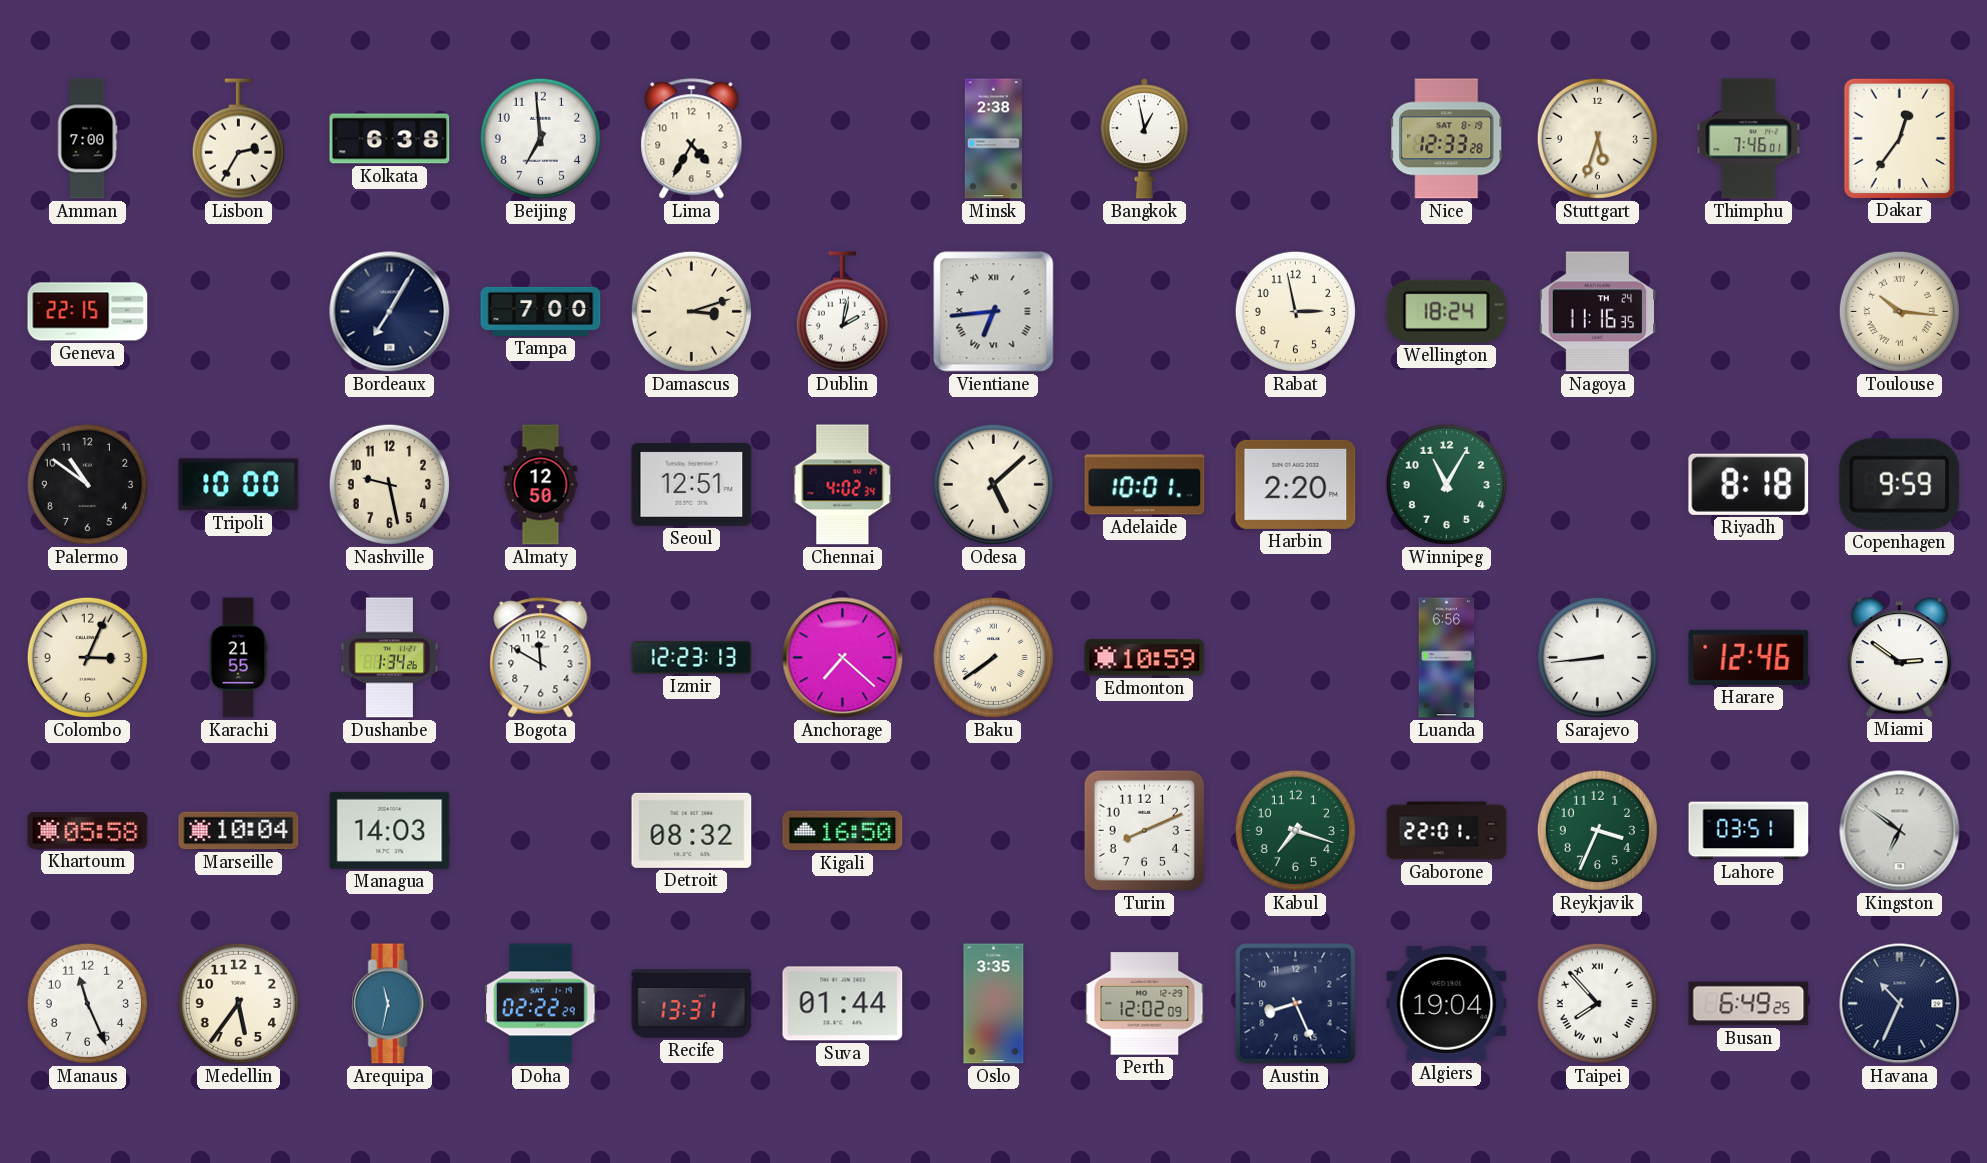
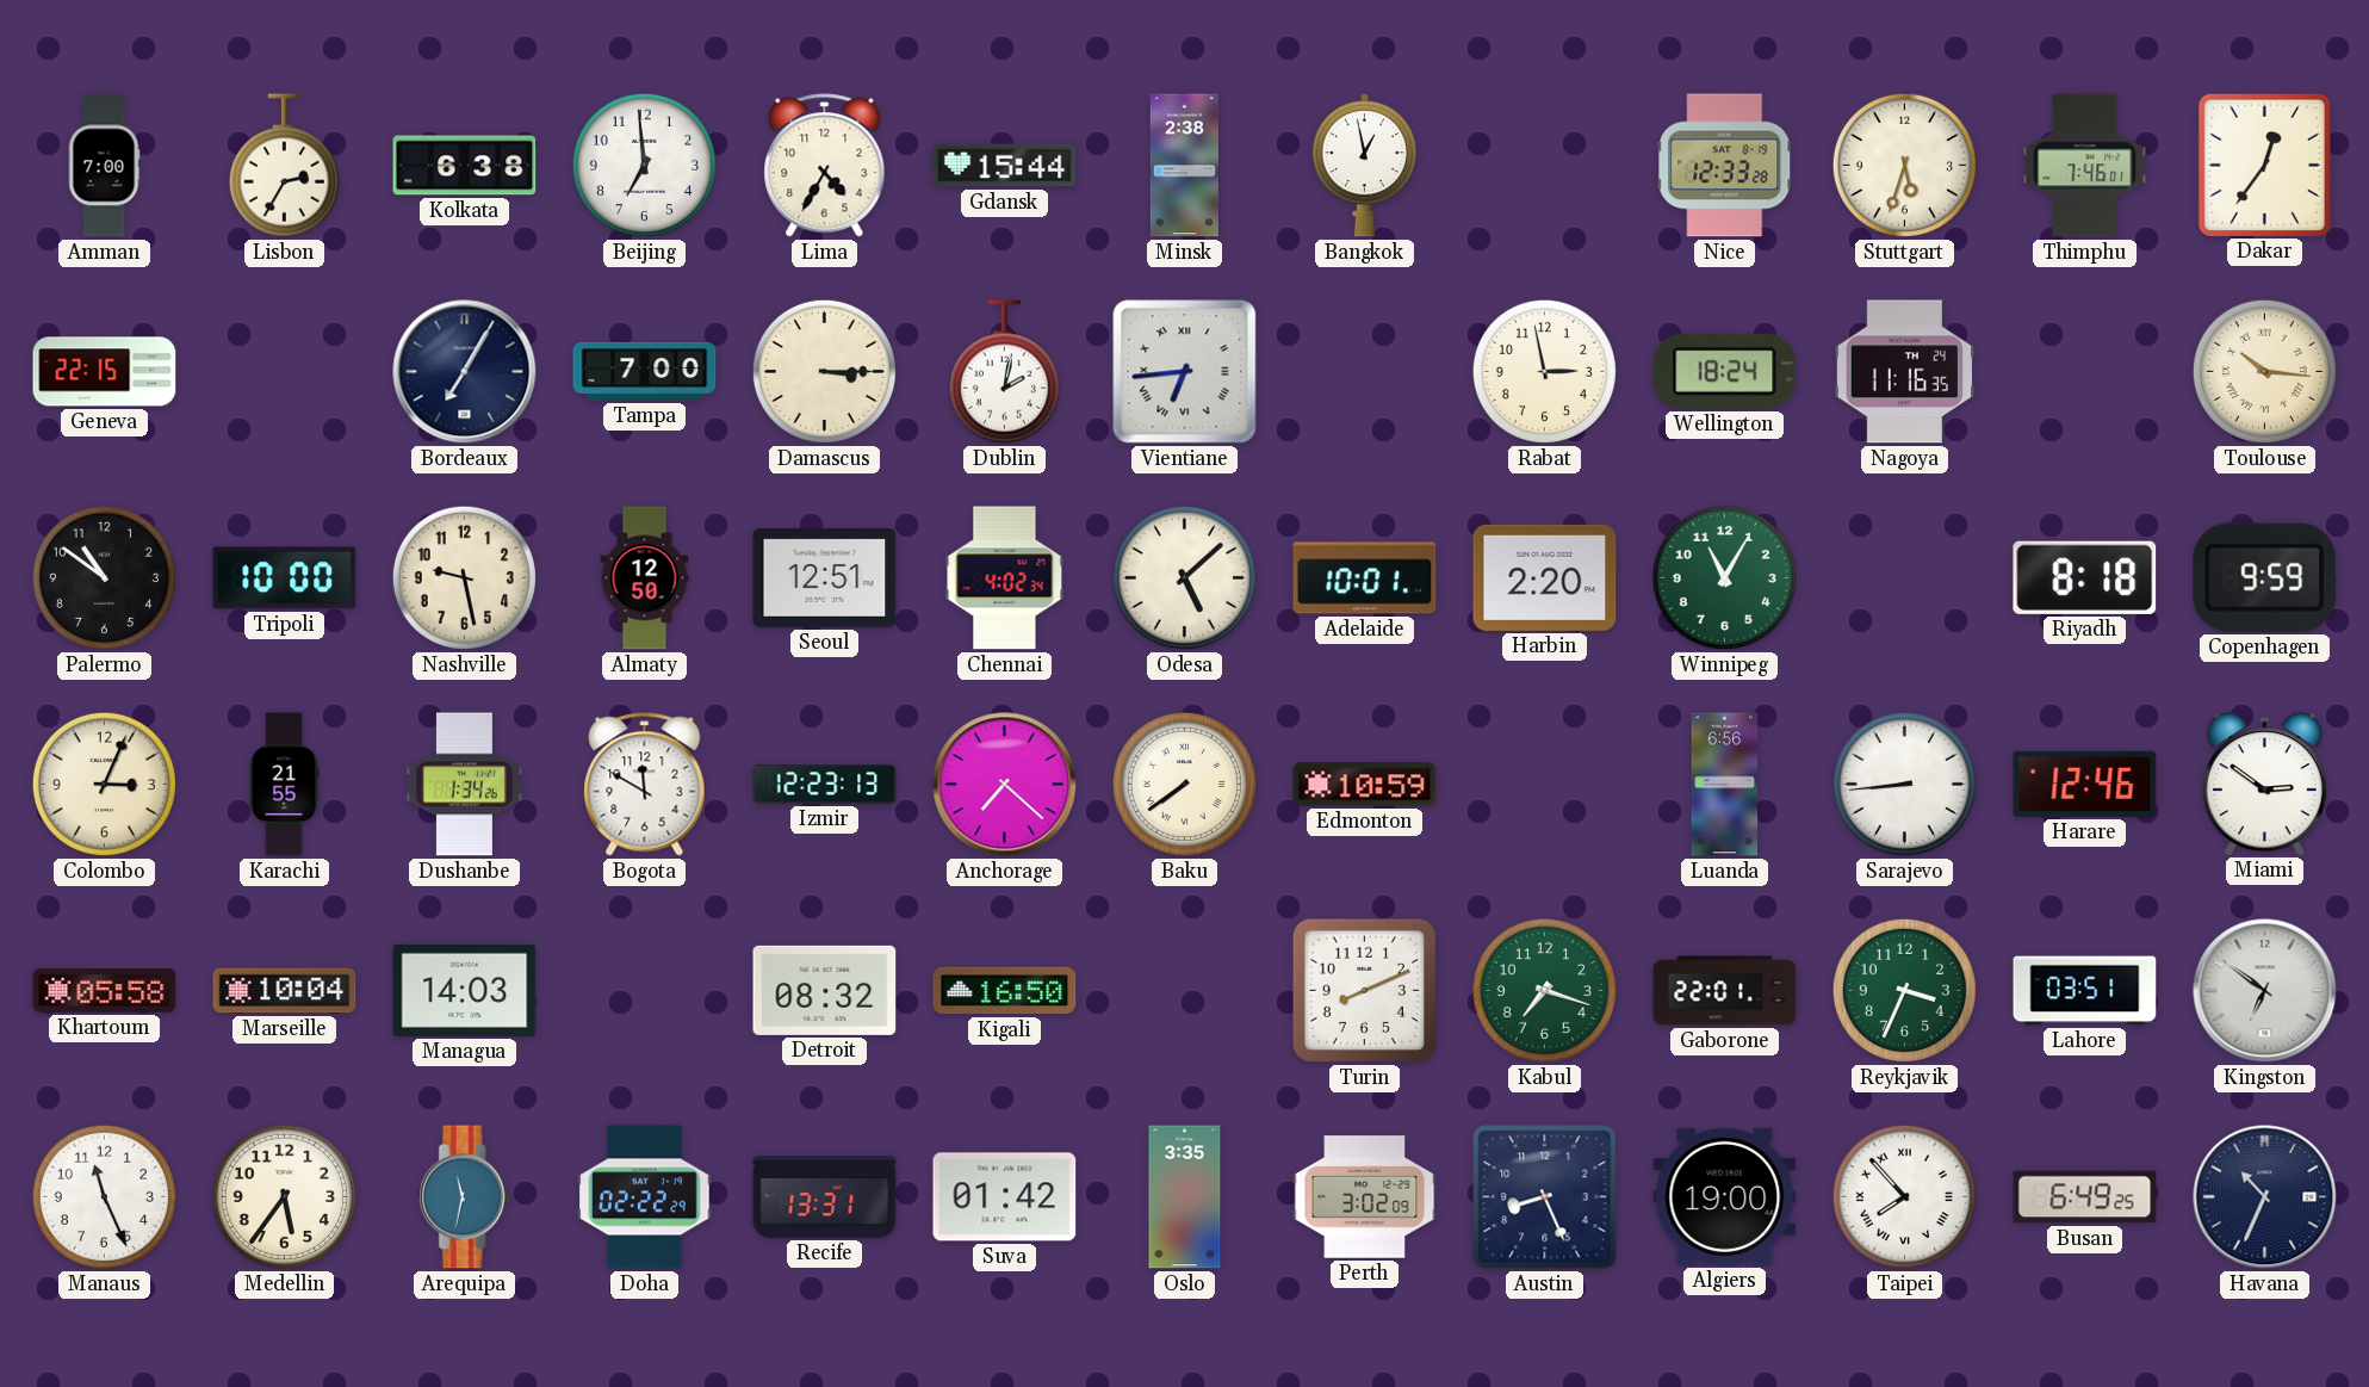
Gdansk: none -> 15:44 (1005, 166)
Damascus: 3:12 -> 3:15 (824, 371)
Suva: 01:44 -> 01:42 (1005, 1197)
Perth: 12:02 -> 3:02 (1365, 1197)
Algiers: 19:04 -> 19:00 (1725, 1196)
